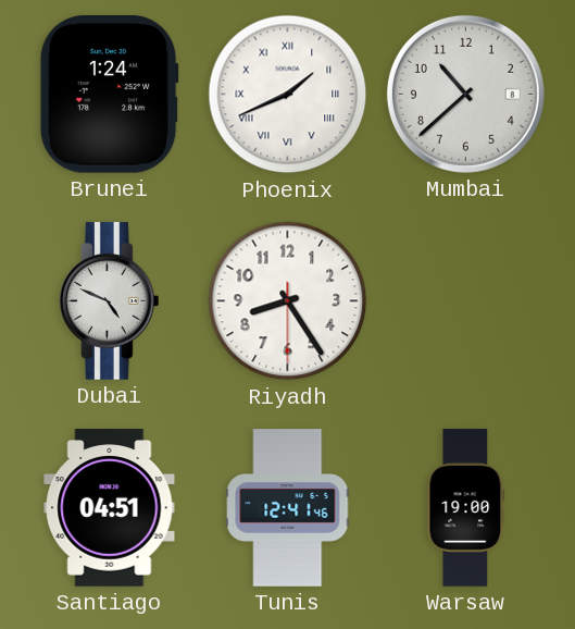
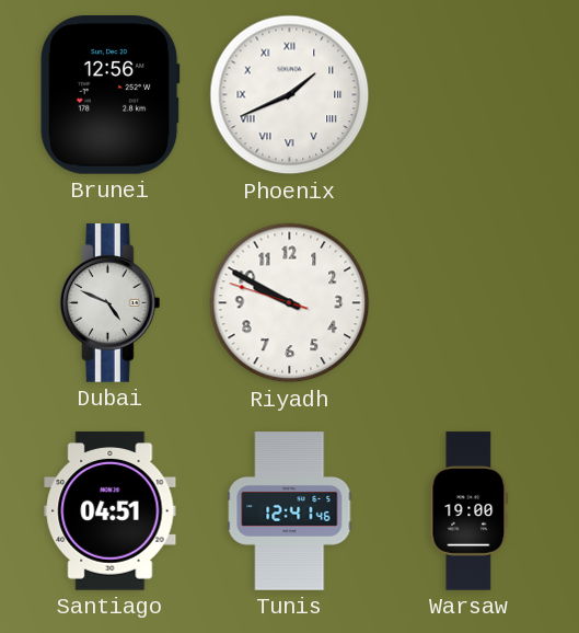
Brunei: 1:24 -> 12:56 (109, 95)
Mumbai: 10:38 -> none (465, 94)
Riyadh: 8:24 -> 9:49 (290, 303)
